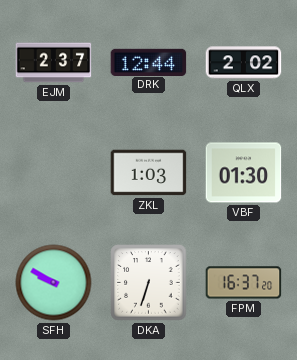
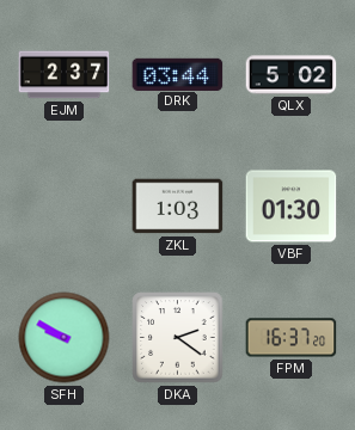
DRK: 12:44 -> 03:44 (178, 74)
QLX: 2:02 -> 5:02 (292, 75)
DKA: 6:33 -> 2:21 (178, 338)
